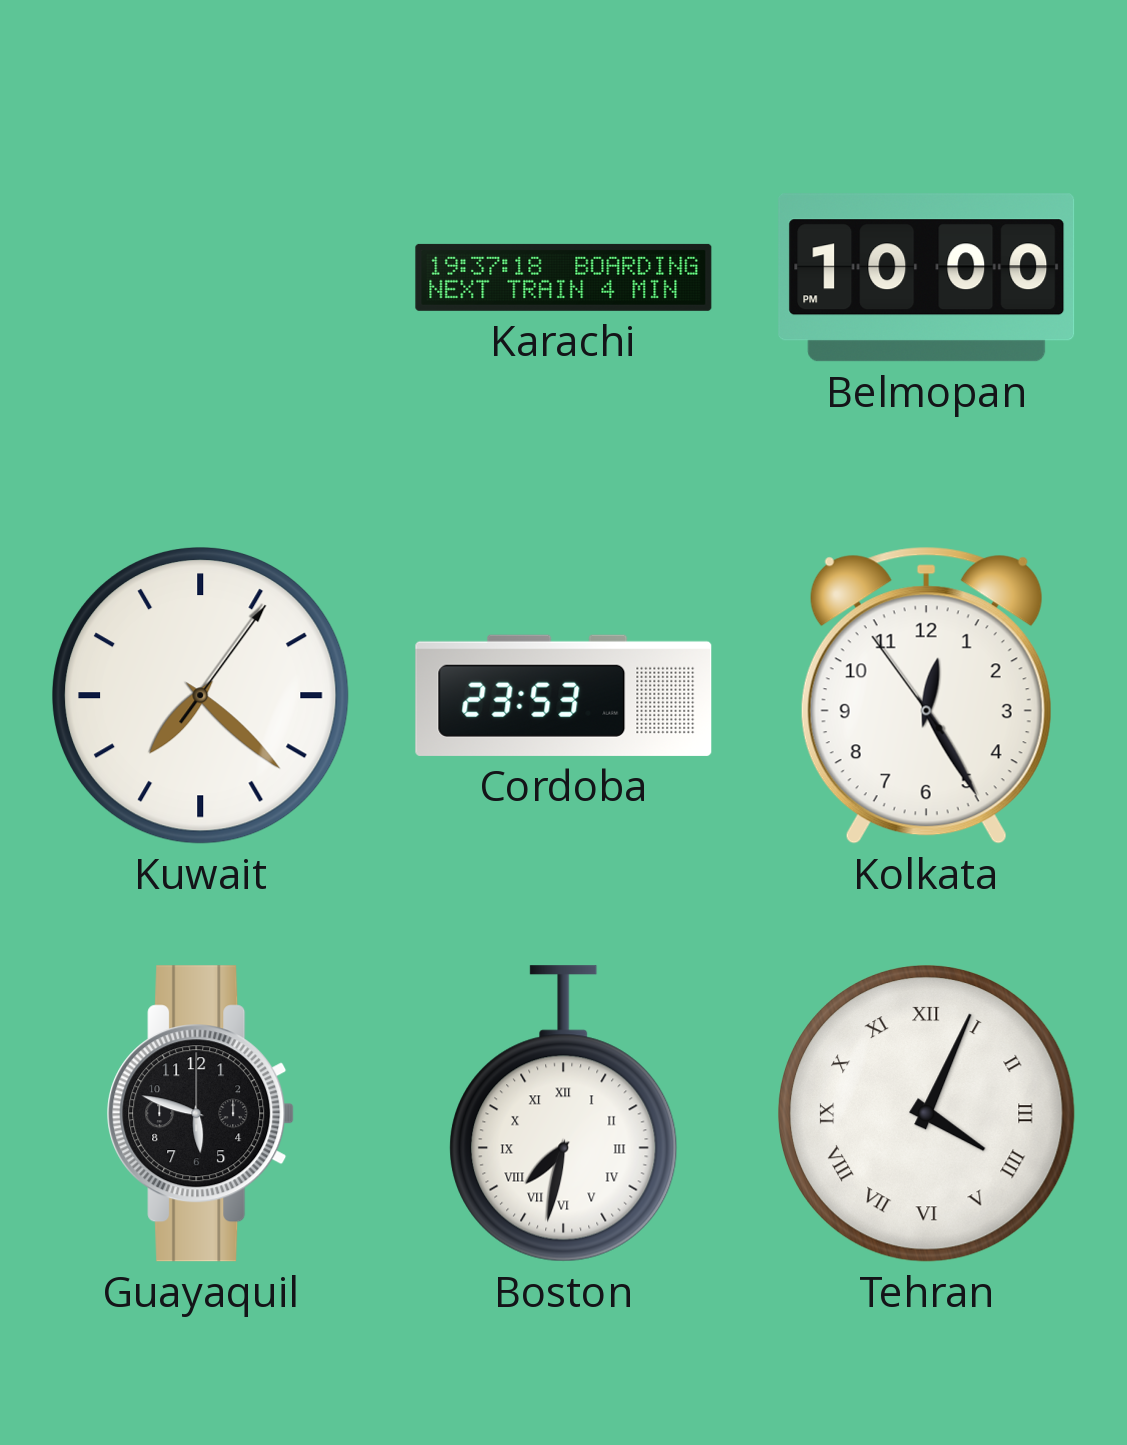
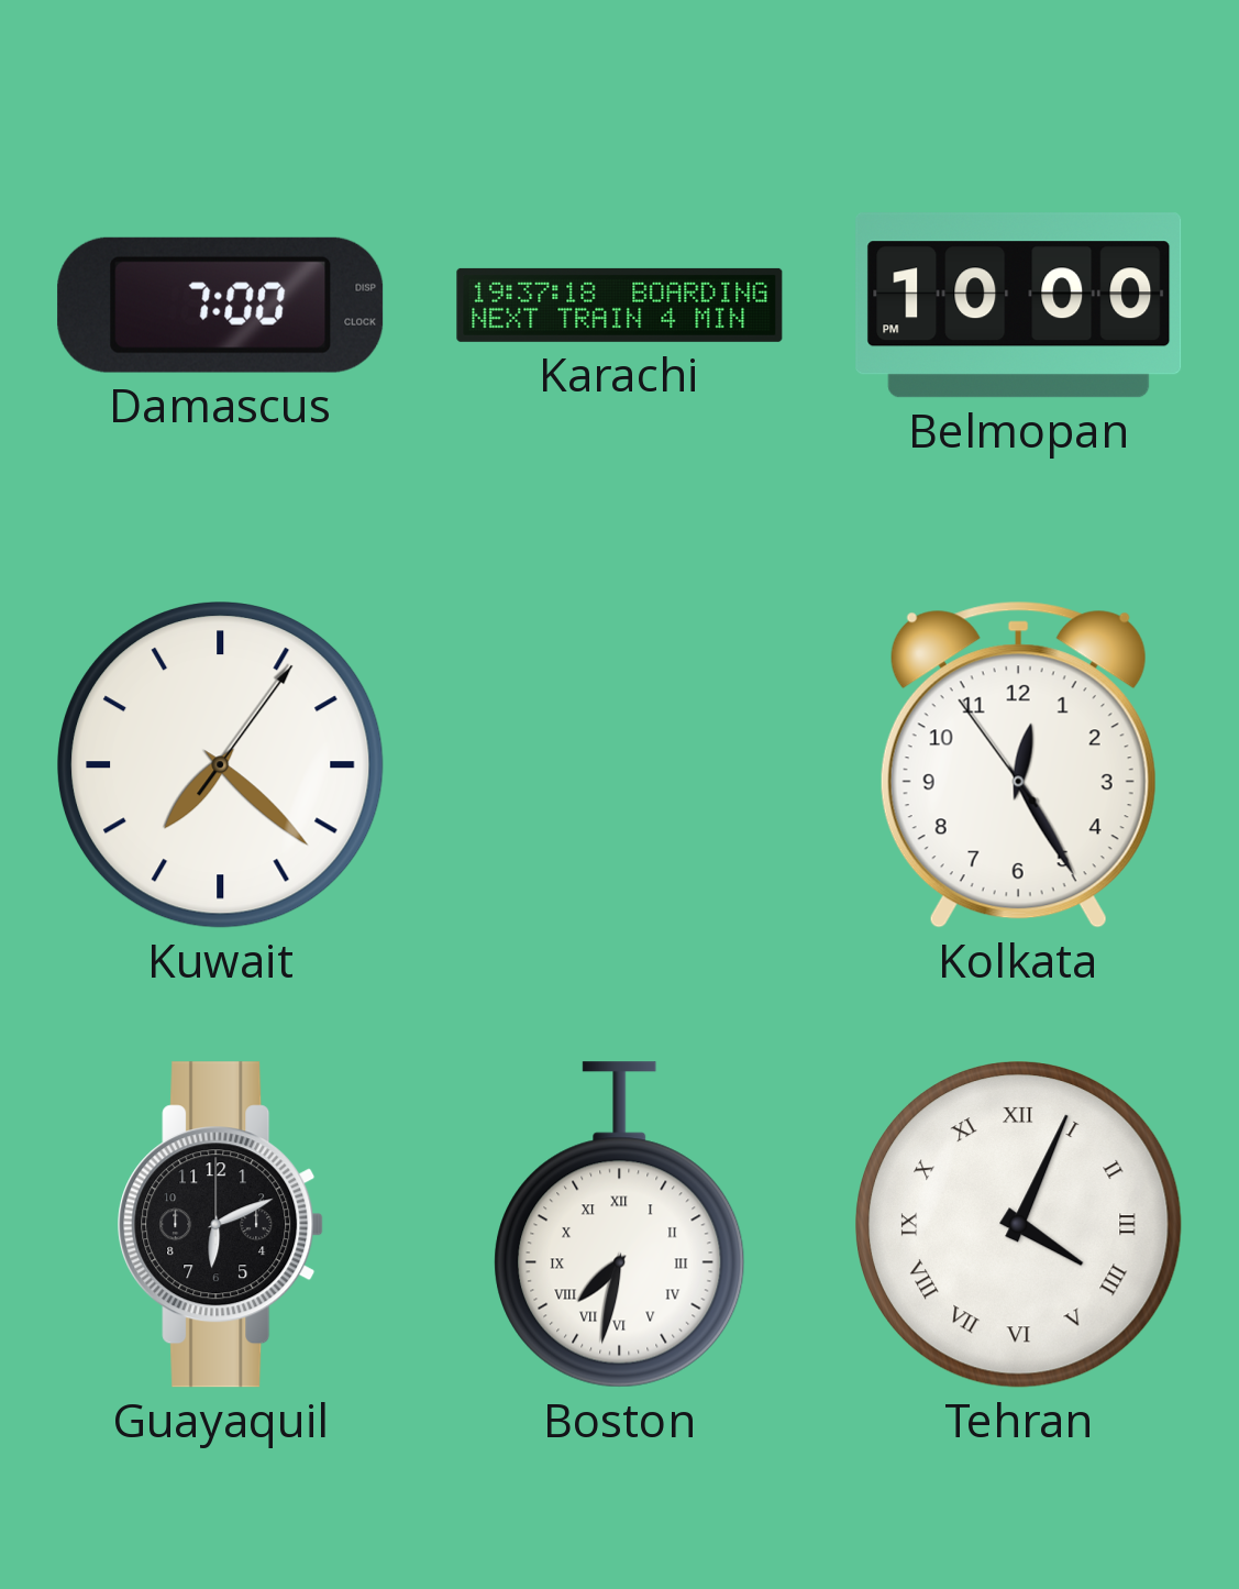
Damascus: none -> 7:00 (221, 305)
Cordoba: 23:53 -> none (564, 695)
Guayaquil: 5:48 -> 6:11 (221, 1225)
